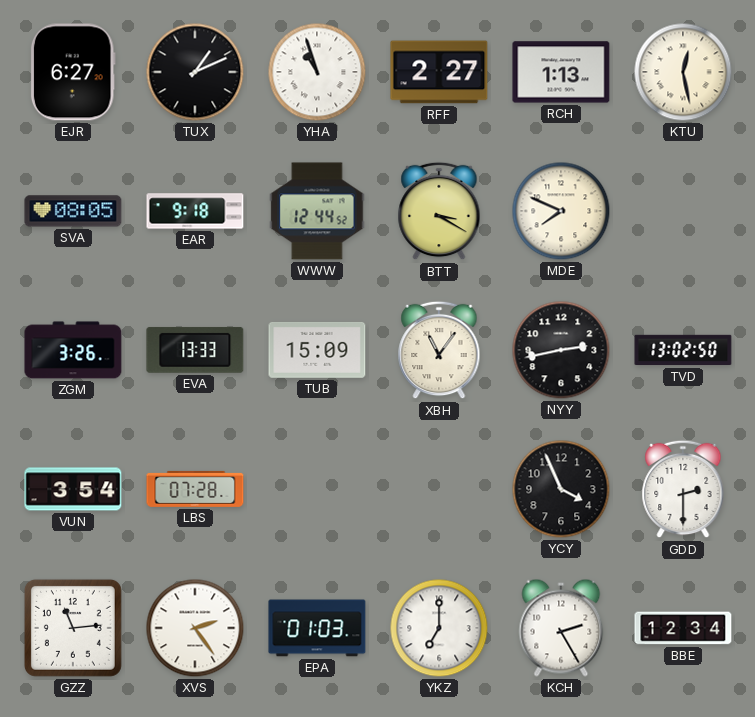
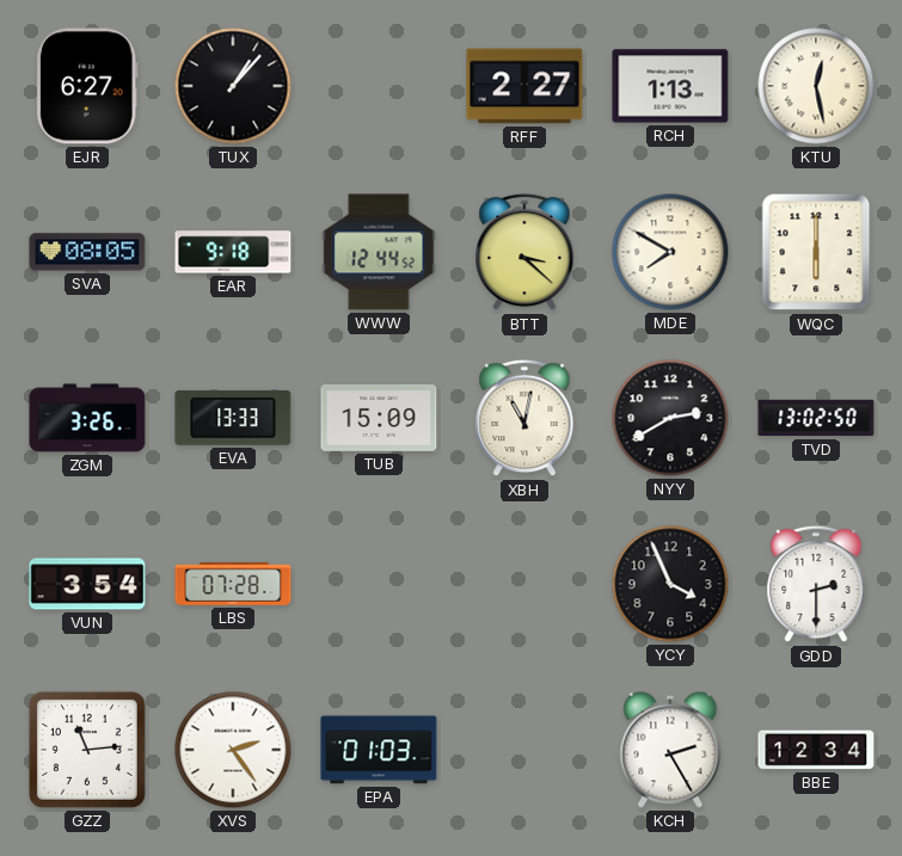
TUX: 1:11 -> 1:07 (233, 86)
YHA: 10:57 -> none (317, 72)
BTT: 3:20 -> 3:22 (524, 252)
MDE: 7:49 -> 7:50 (670, 252)
WQC: none -> 6:00 (816, 252)
XBH: 11:06 -> 11:02 (524, 418)
NYY: 2:43 -> 2:40 (670, 418)
YKZ: 7:00 -> none (439, 628)
